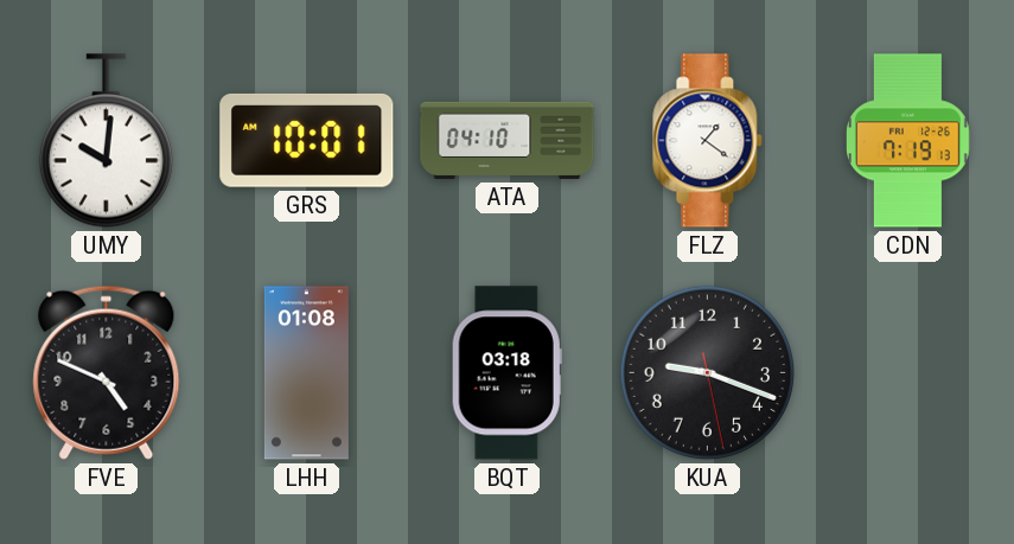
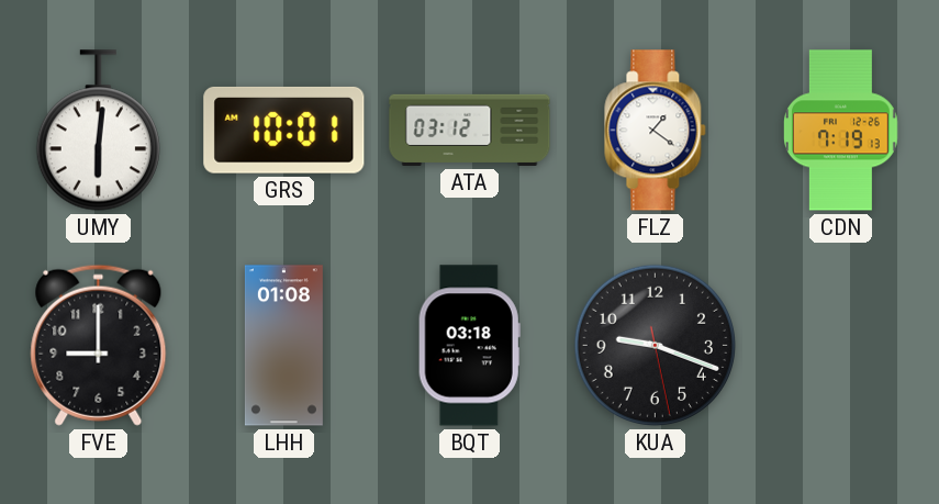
UMY: 10:01 -> 6:01 (98, 131)
ATA: 04:10 -> 03:12 (470, 130)
FVE: 4:49 -> 9:00 (99, 345)
